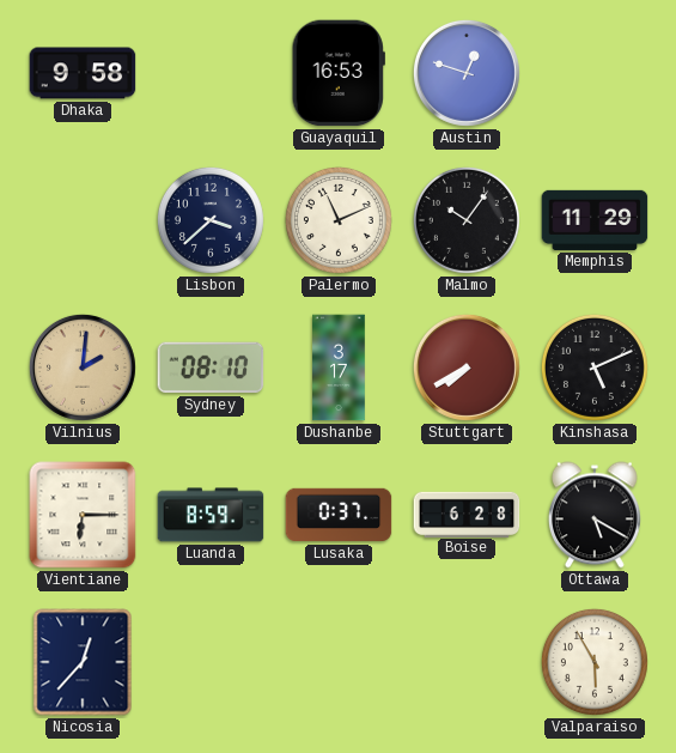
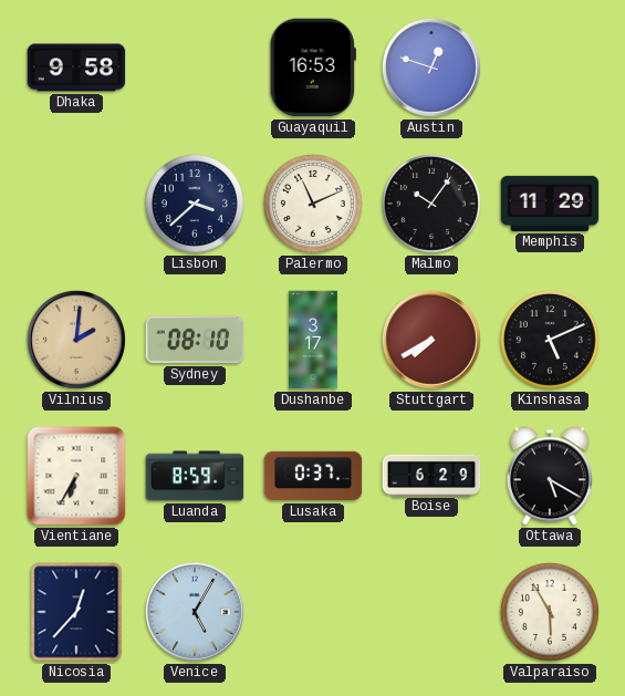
Vientiane: 6:15 -> 6:35 (76, 476)
Boise: 6:28 -> 6:29 (431, 475)
Venice: none -> 5:05 (195, 612)
